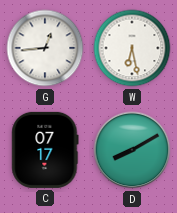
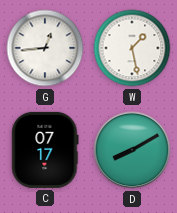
W: 6:28 -> 1:28 (132, 48)
